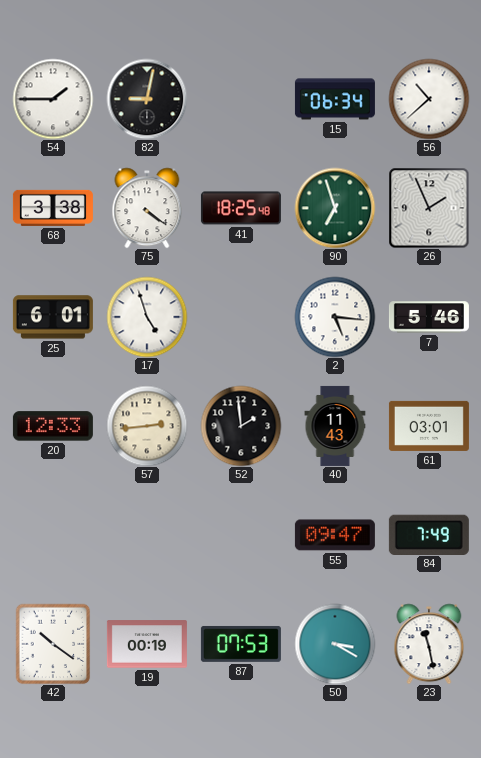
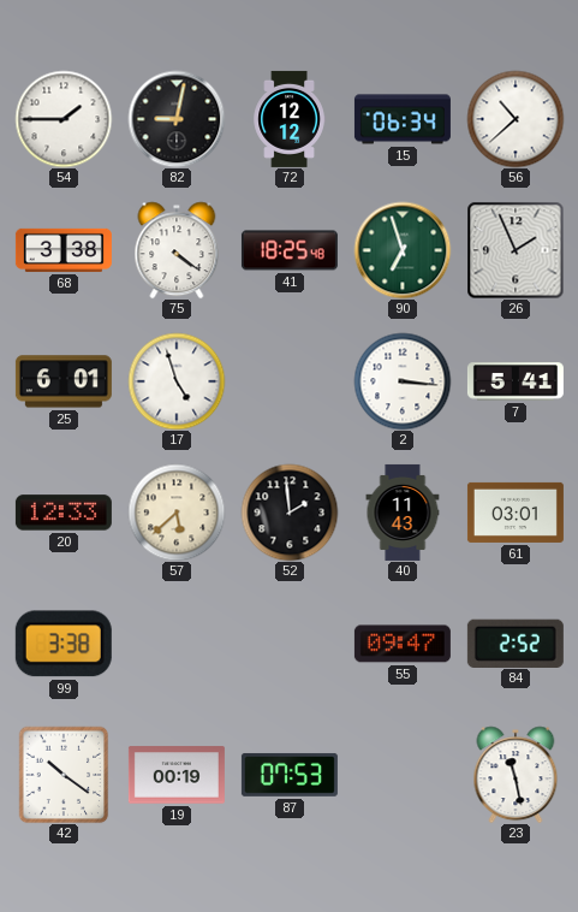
72: none -> 12:12 (290, 119)
2: 5:16 -> 3:16 (403, 381)
7: 5:46 -> 5:41 (516, 381)
57: 2:44 -> 5:38 (177, 513)
99: none -> 3:38 (64, 644)
84: 7:49 -> 2:52 (516, 642)
50: 3:20 -> none (335, 644)
